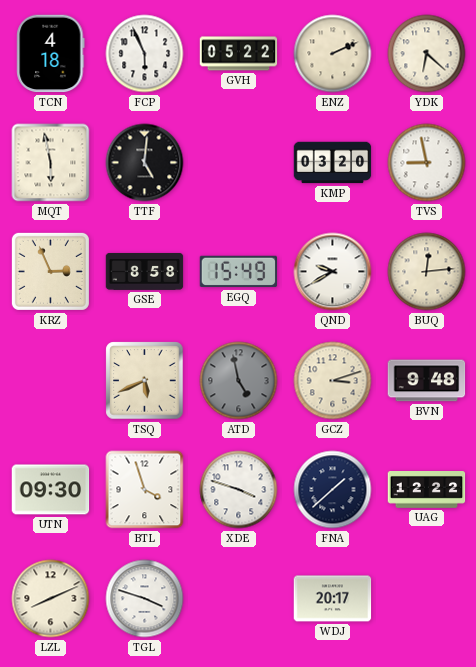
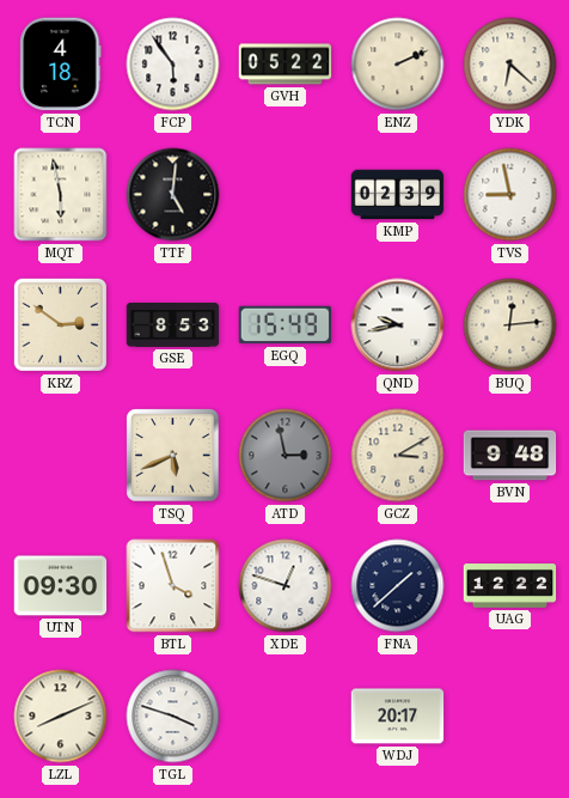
FCP: 5:56 -> 5:54 (173, 65)
KMP: 03:20 -> 02:39 (398, 195)
KRZ: 2:56 -> 2:51 (60, 324)
GSE: 8:58 -> 8:53 (173, 324)
QND: 9:40 -> 9:43 (398, 325)
ATD: 4:58 -> 2:58 (286, 456)
GCZ: 3:12 -> 3:10 (398, 456)
XDE: 3:48 -> 12:48 (286, 586)
